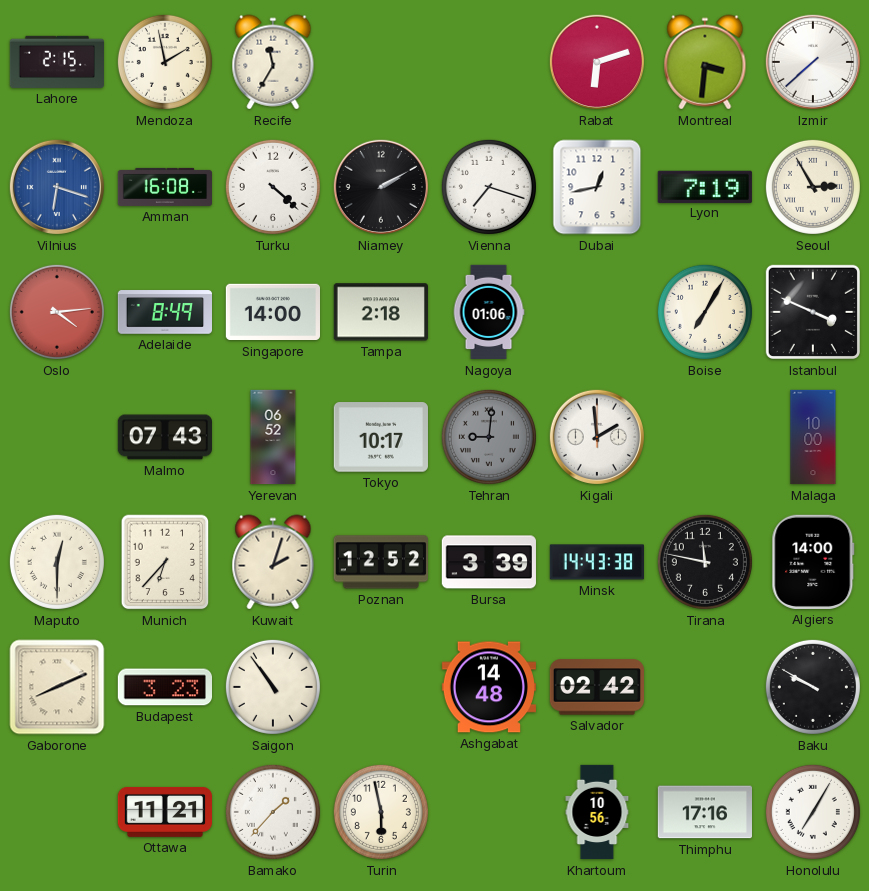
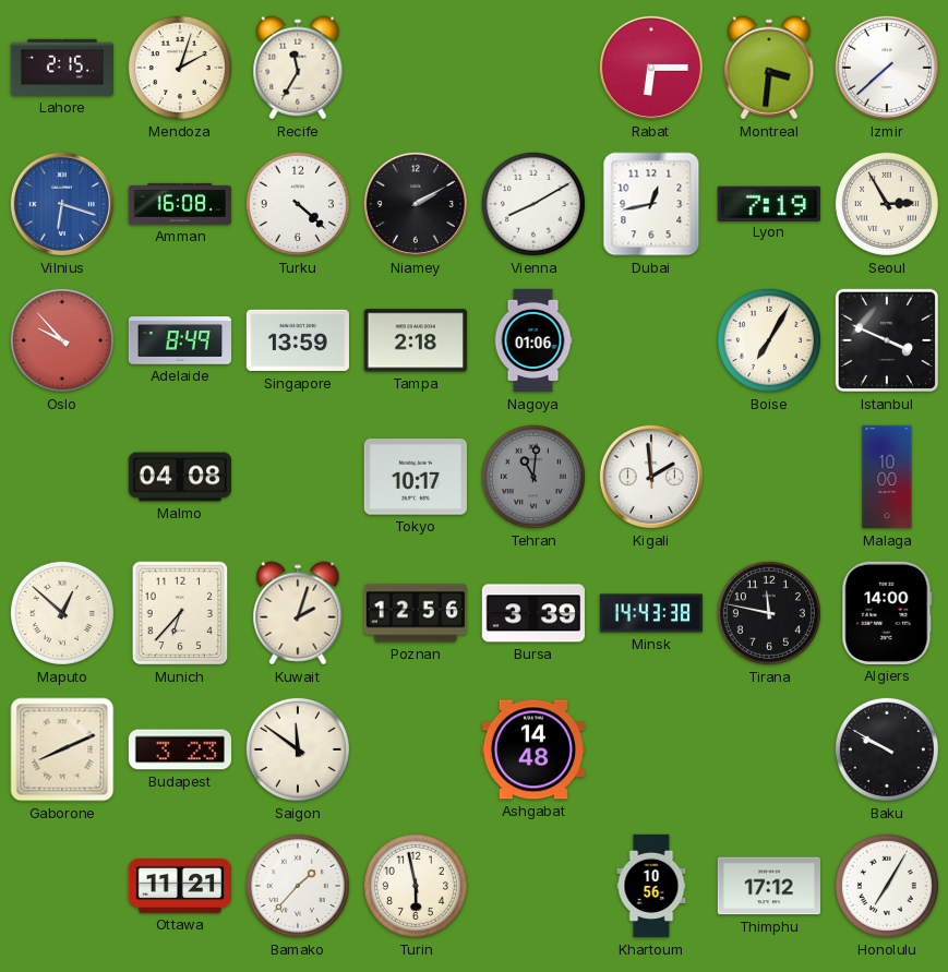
Mendoza: 1:58 -> 2:03 (180, 68)
Rabat: 6:12 -> 6:15 (651, 68)
Vienna: 7:18 -> 8:10 (533, 204)
Oslo: 4:14 -> 9:53 (62, 340)
Singapore: 14:00 -> 13:59 (297, 340)
Malmo: 07:43 -> 04:08 (179, 477)
Yerevan: 06:52 -> none (273, 437)
Tehran: 9:01 -> 11:01 (533, 477)
Maputo: 12:30 -> 12:52 (62, 613)
Poznan: 12:52 -> 12:56 (416, 613)
Saigon: 10:54 -> 11:51 (298, 749)
Salvador: 02:42 -> none (596, 687)
Thimphu: 17:16 -> 17:12 (768, 886)
